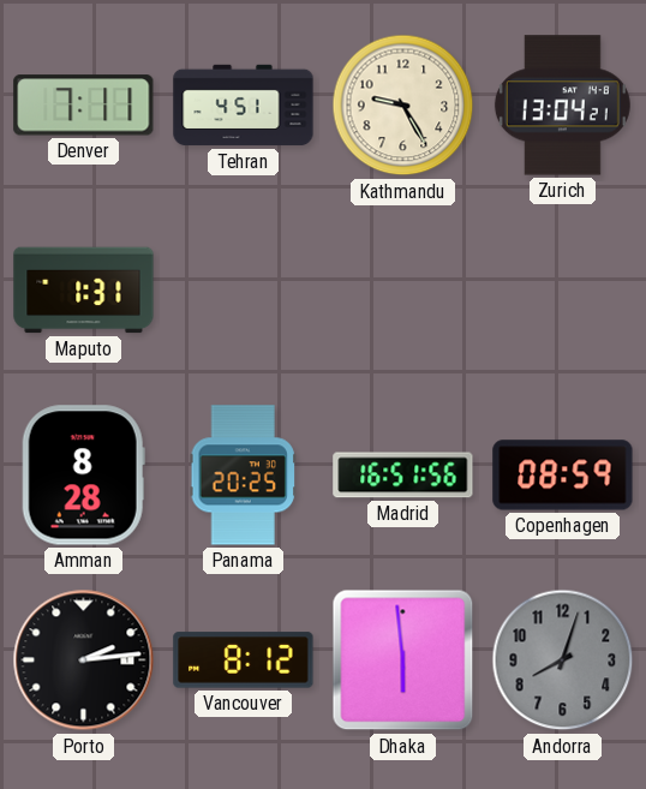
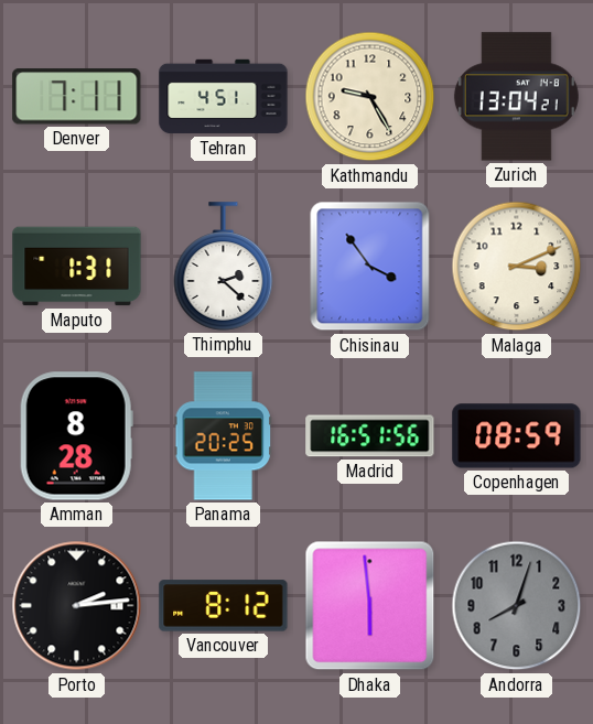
Thimphu: none -> 2:22 (224, 267)
Chisinau: none -> 3:54 (370, 267)
Malaga: none -> 3:11 (517, 267)
